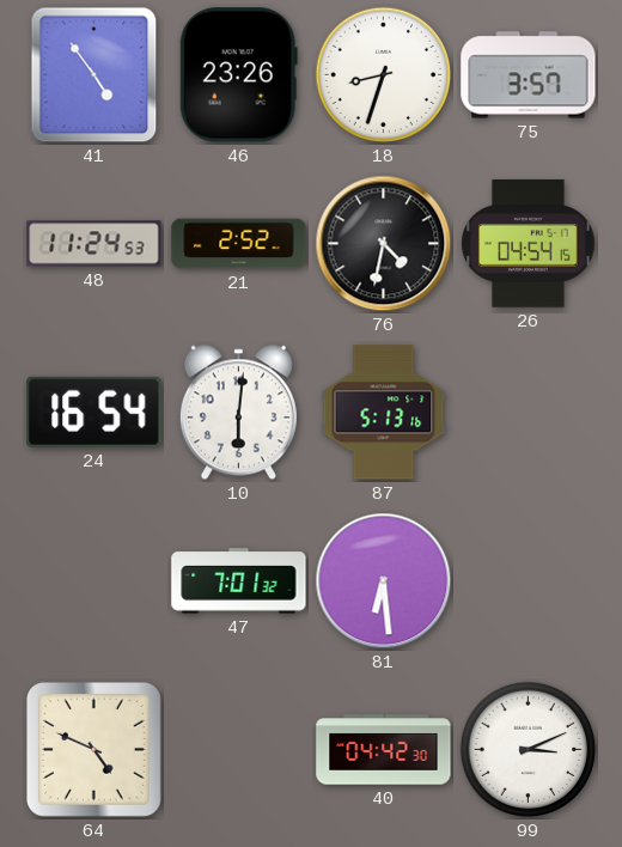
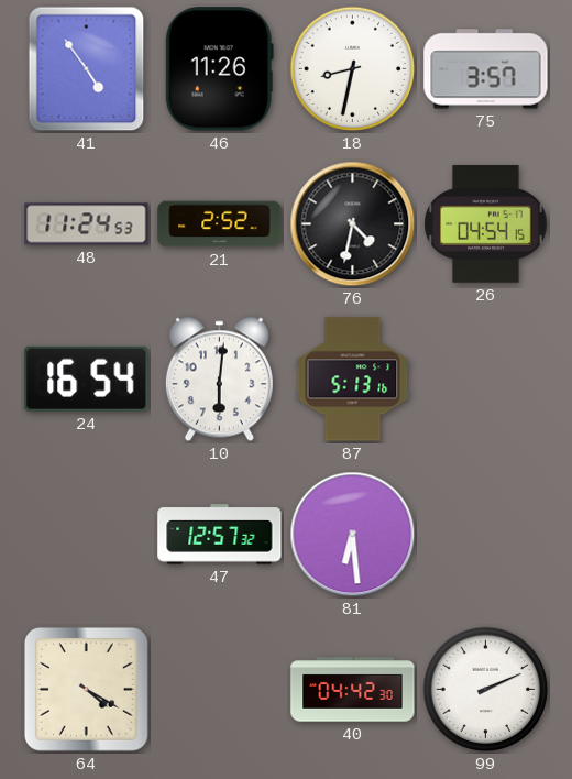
46: 23:26 -> 11:26 (219, 69)
18: 8:33 -> 8:32 (353, 69)
47: 7:01 -> 12:57 (220, 535)
64: 4:49 -> 4:20 (86, 689)
99: 3:11 -> 2:11 (486, 690)
